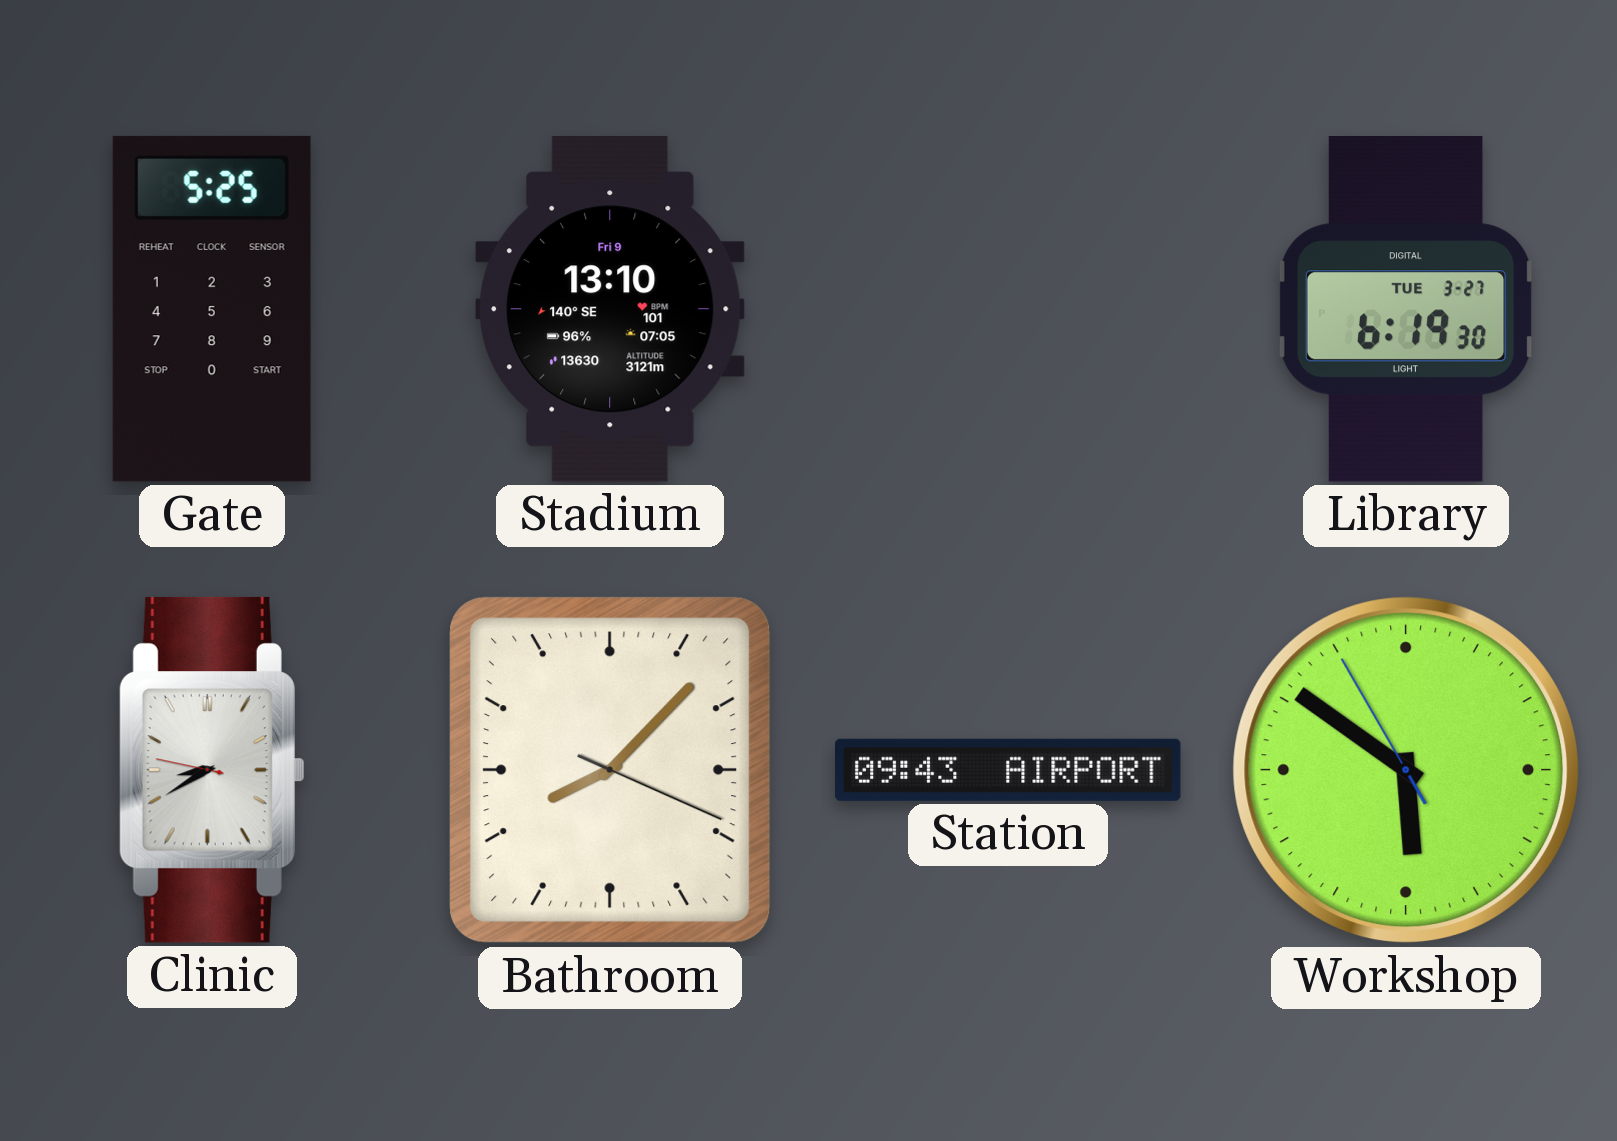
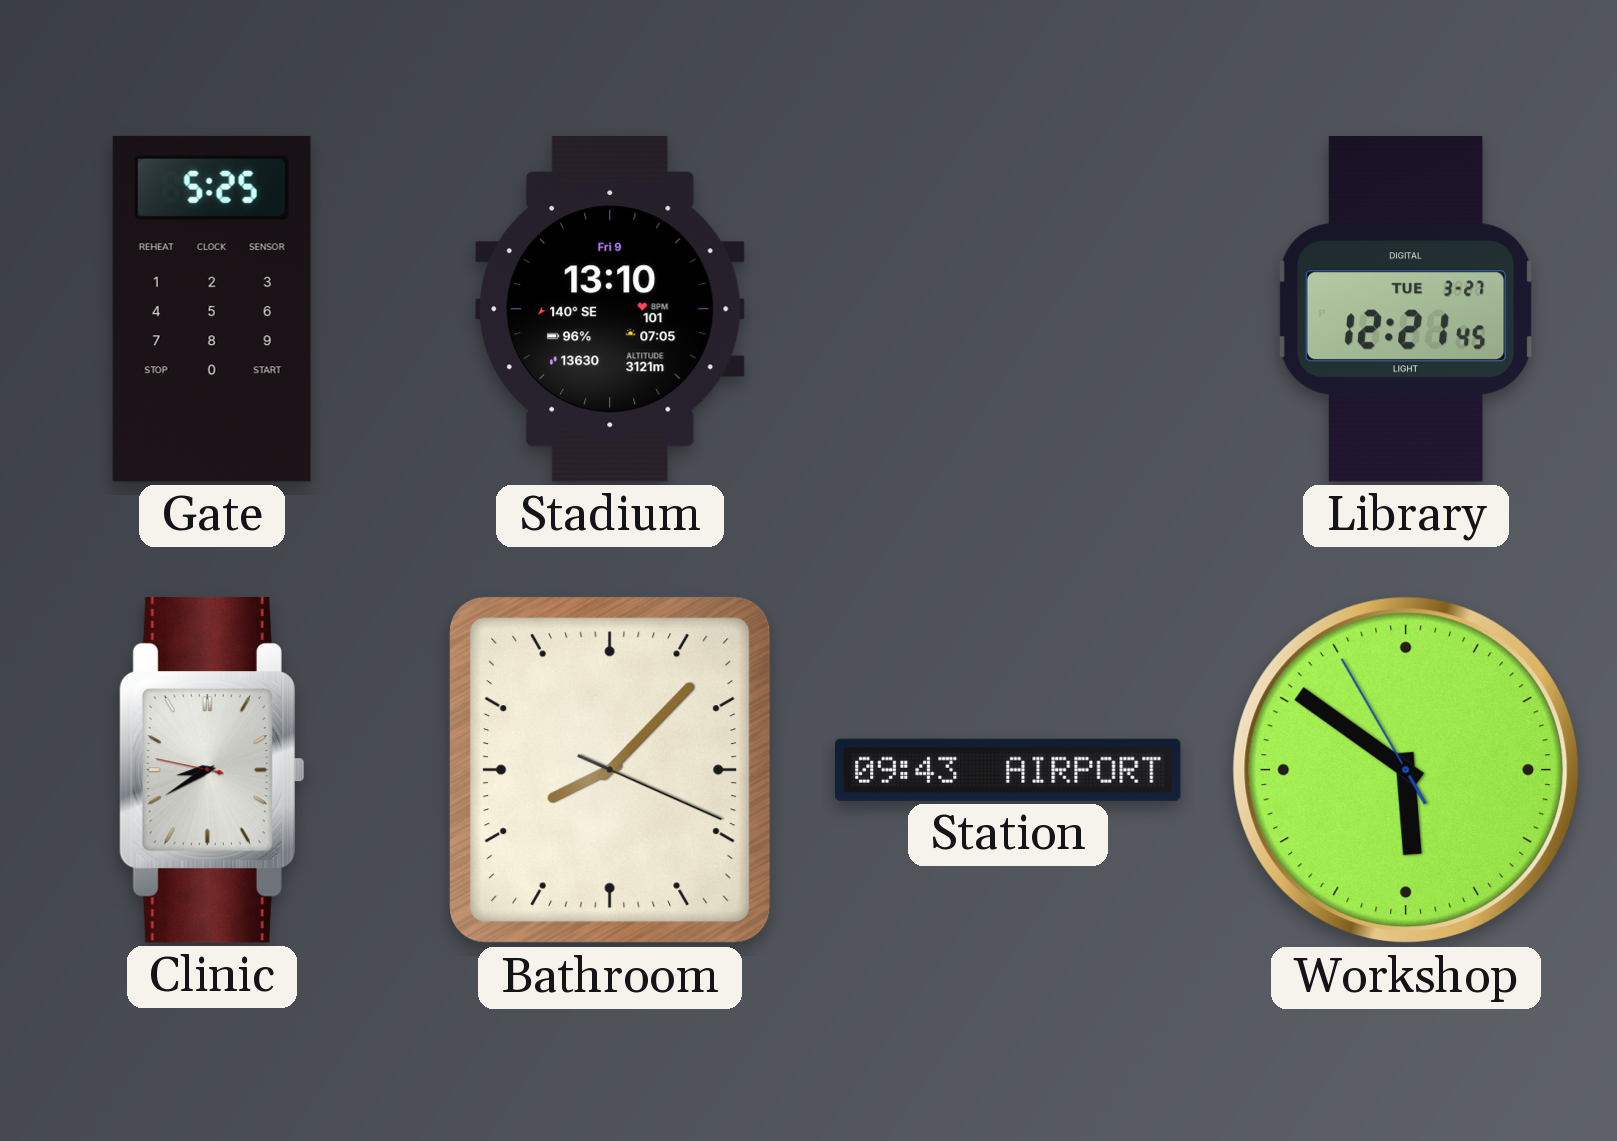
Library: 6:19 -> 12:21 (1406, 310)
